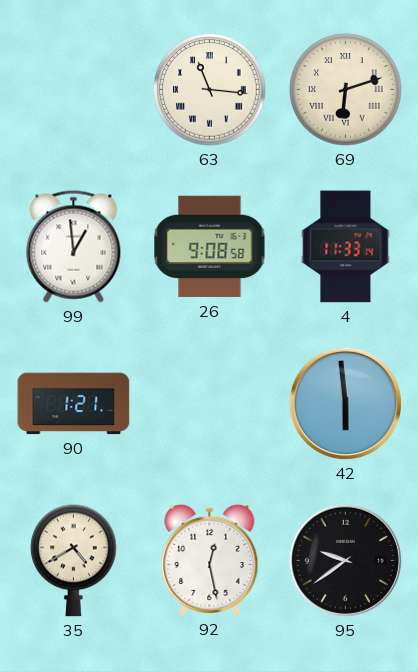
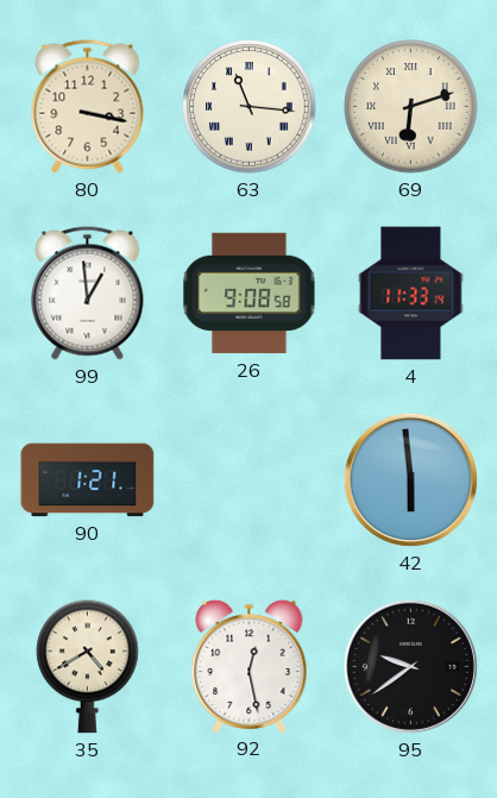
80: none -> 3:17 (88, 107)
